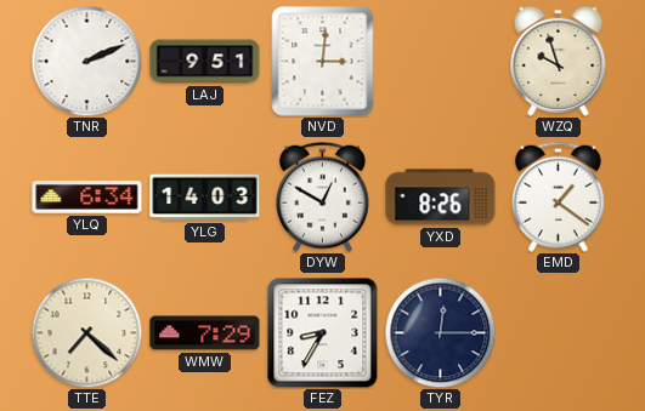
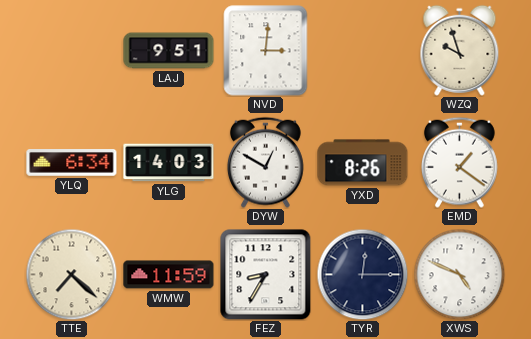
TNR: 2:11 -> none (86, 61)
WMW: 7:29 -> 11:59 (169, 275)
XWS: none -> 4:49 (459, 274)
